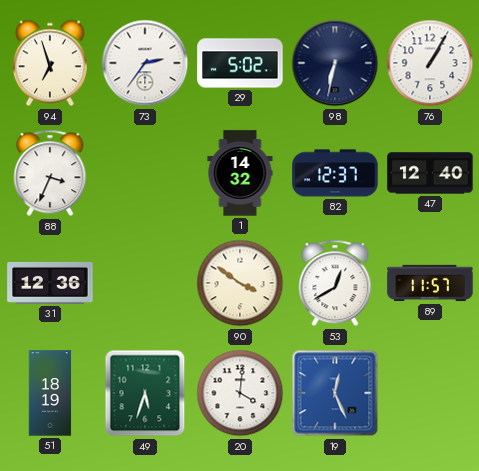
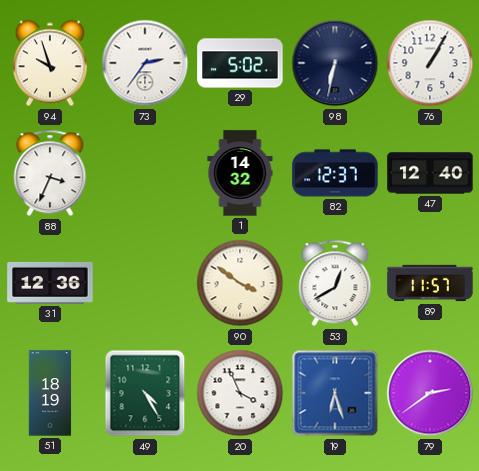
94: 6:57 -> 9:57 (50, 63)
49: 5:33 -> 4:25 (145, 393)
20: 4:01 -> 3:56 (240, 393)
19: 12:26 -> 6:27 (335, 393)
79: none -> 2:39 (430, 393)
